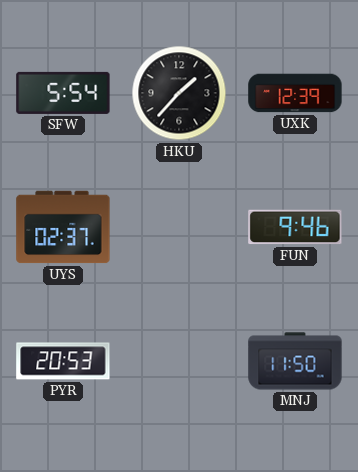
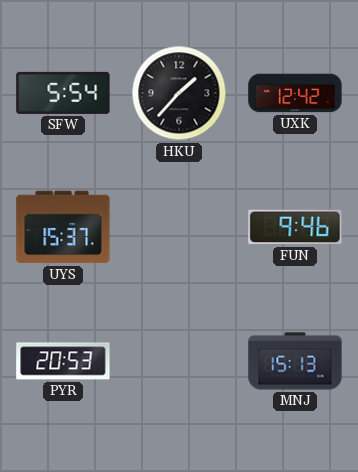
UXK: 12:39 -> 12:42 (295, 93)
UYS: 02:37 -> 15:37 (63, 227)
MNJ: 11:50 -> 15:13 (295, 361)
